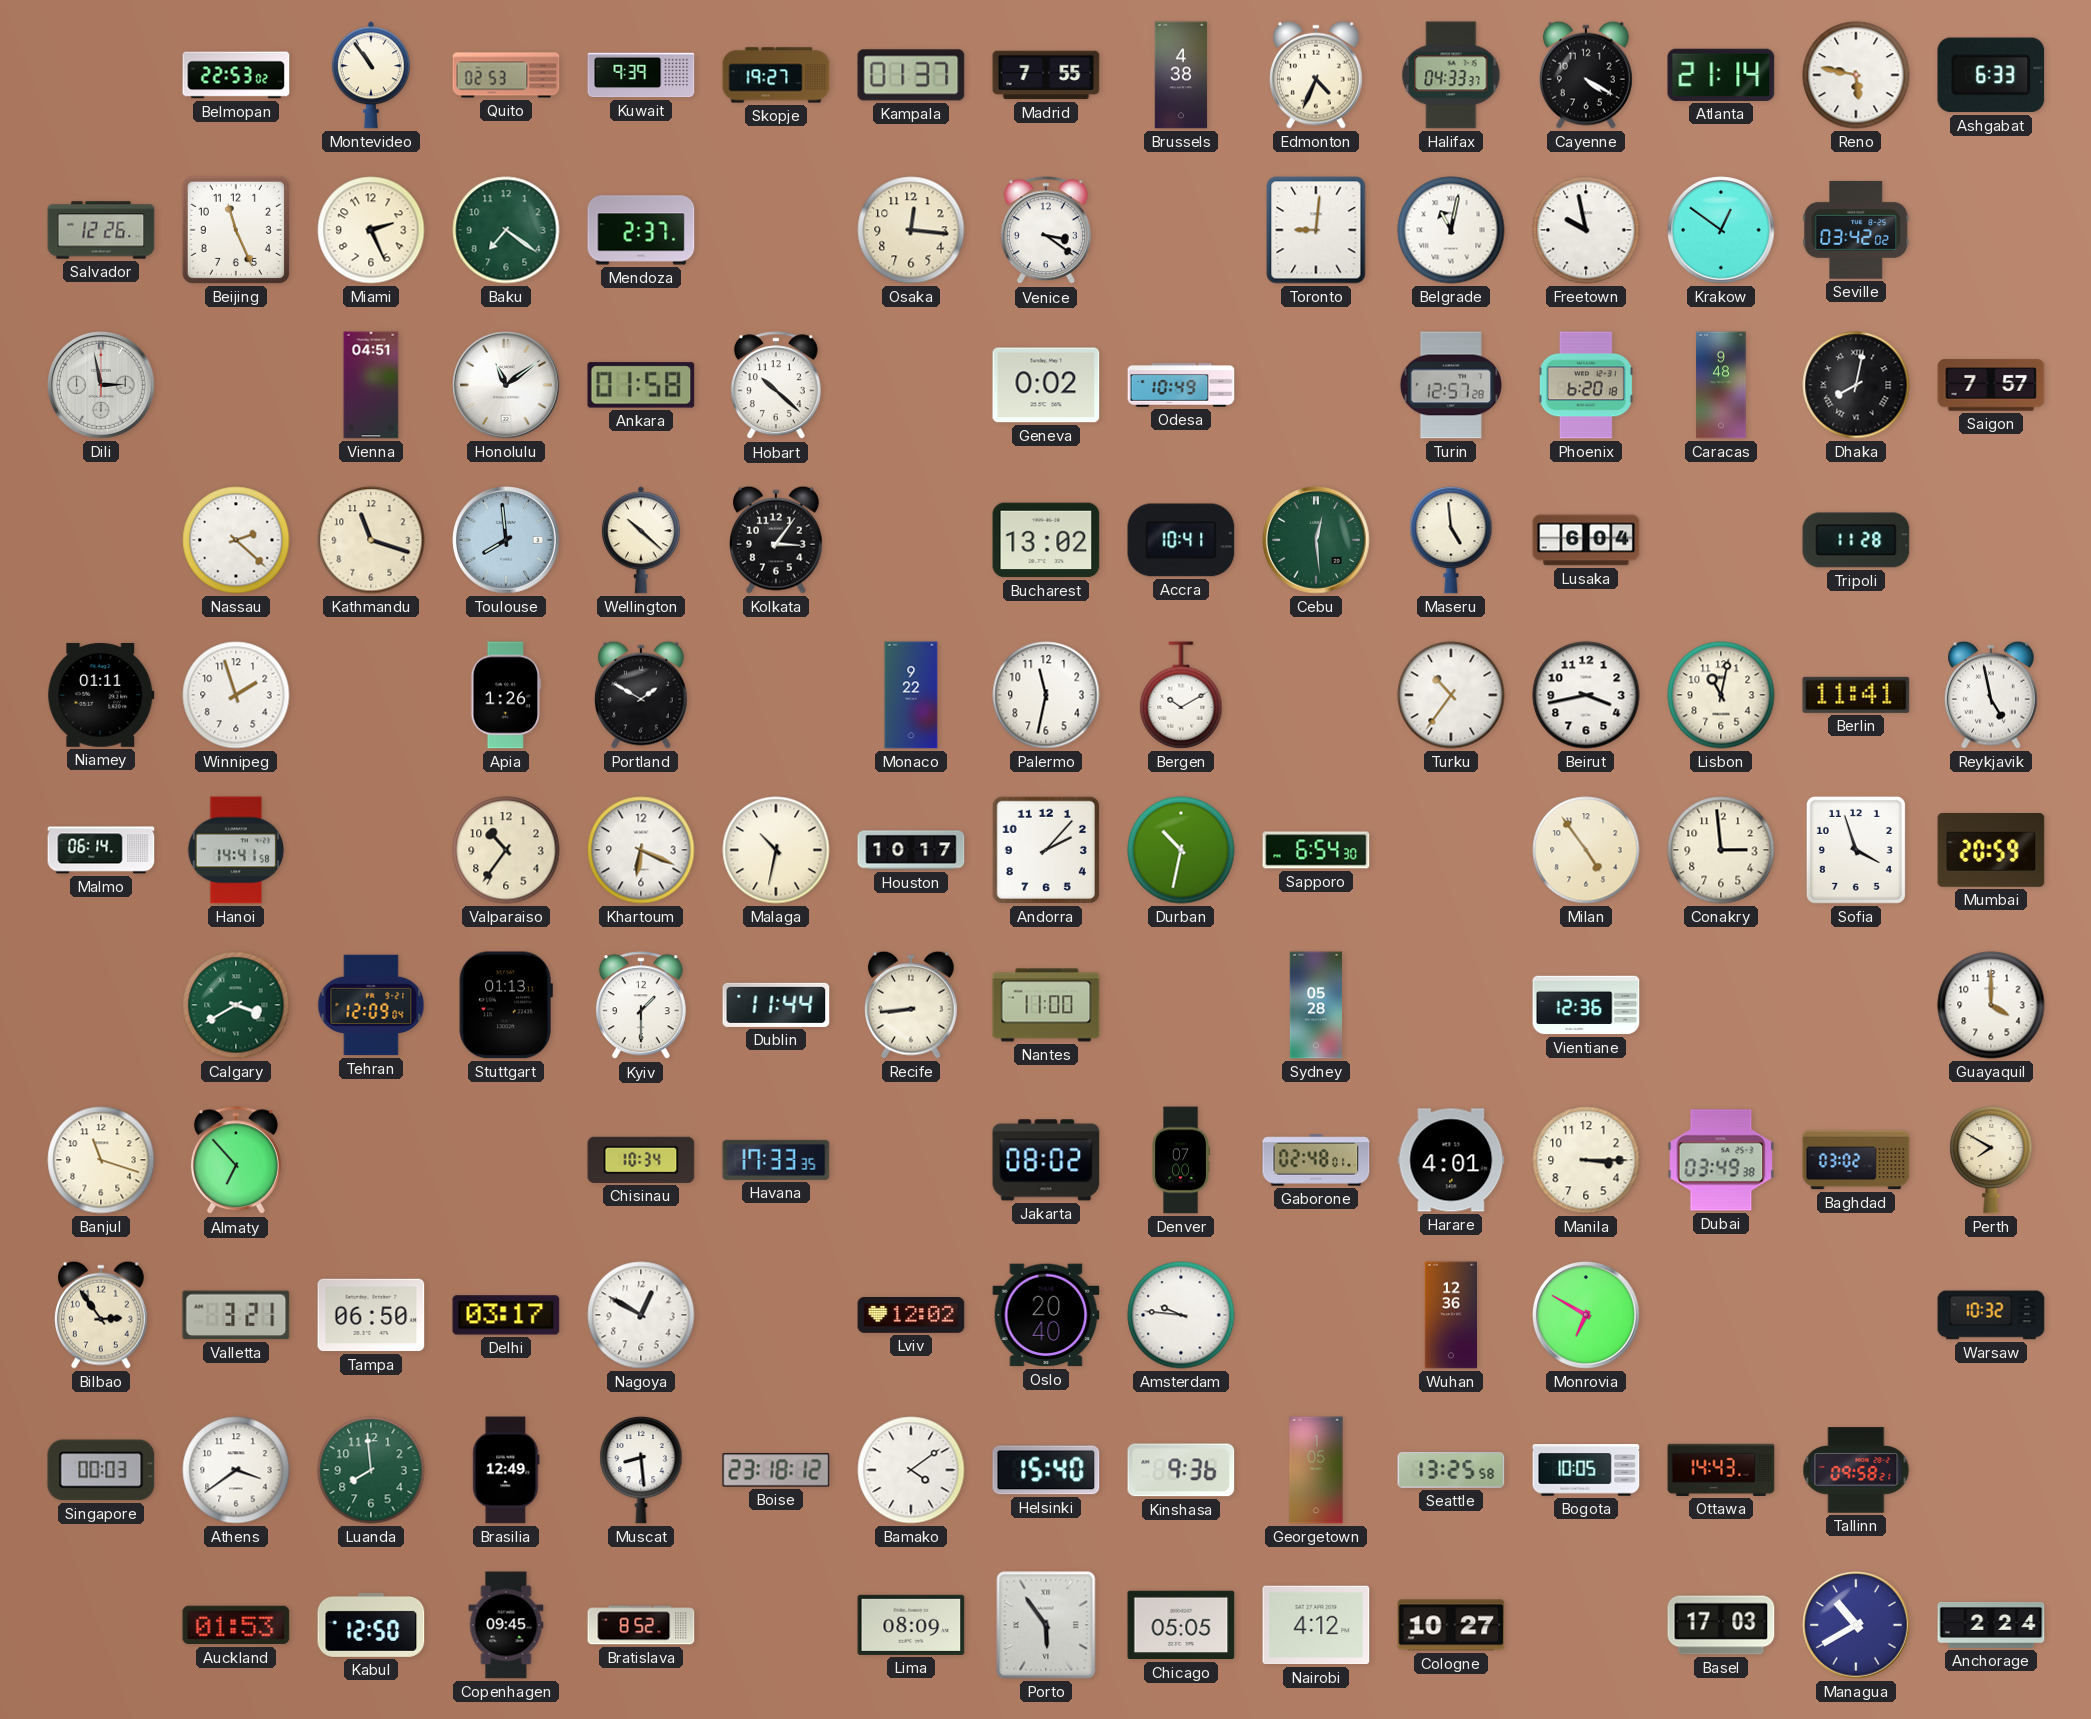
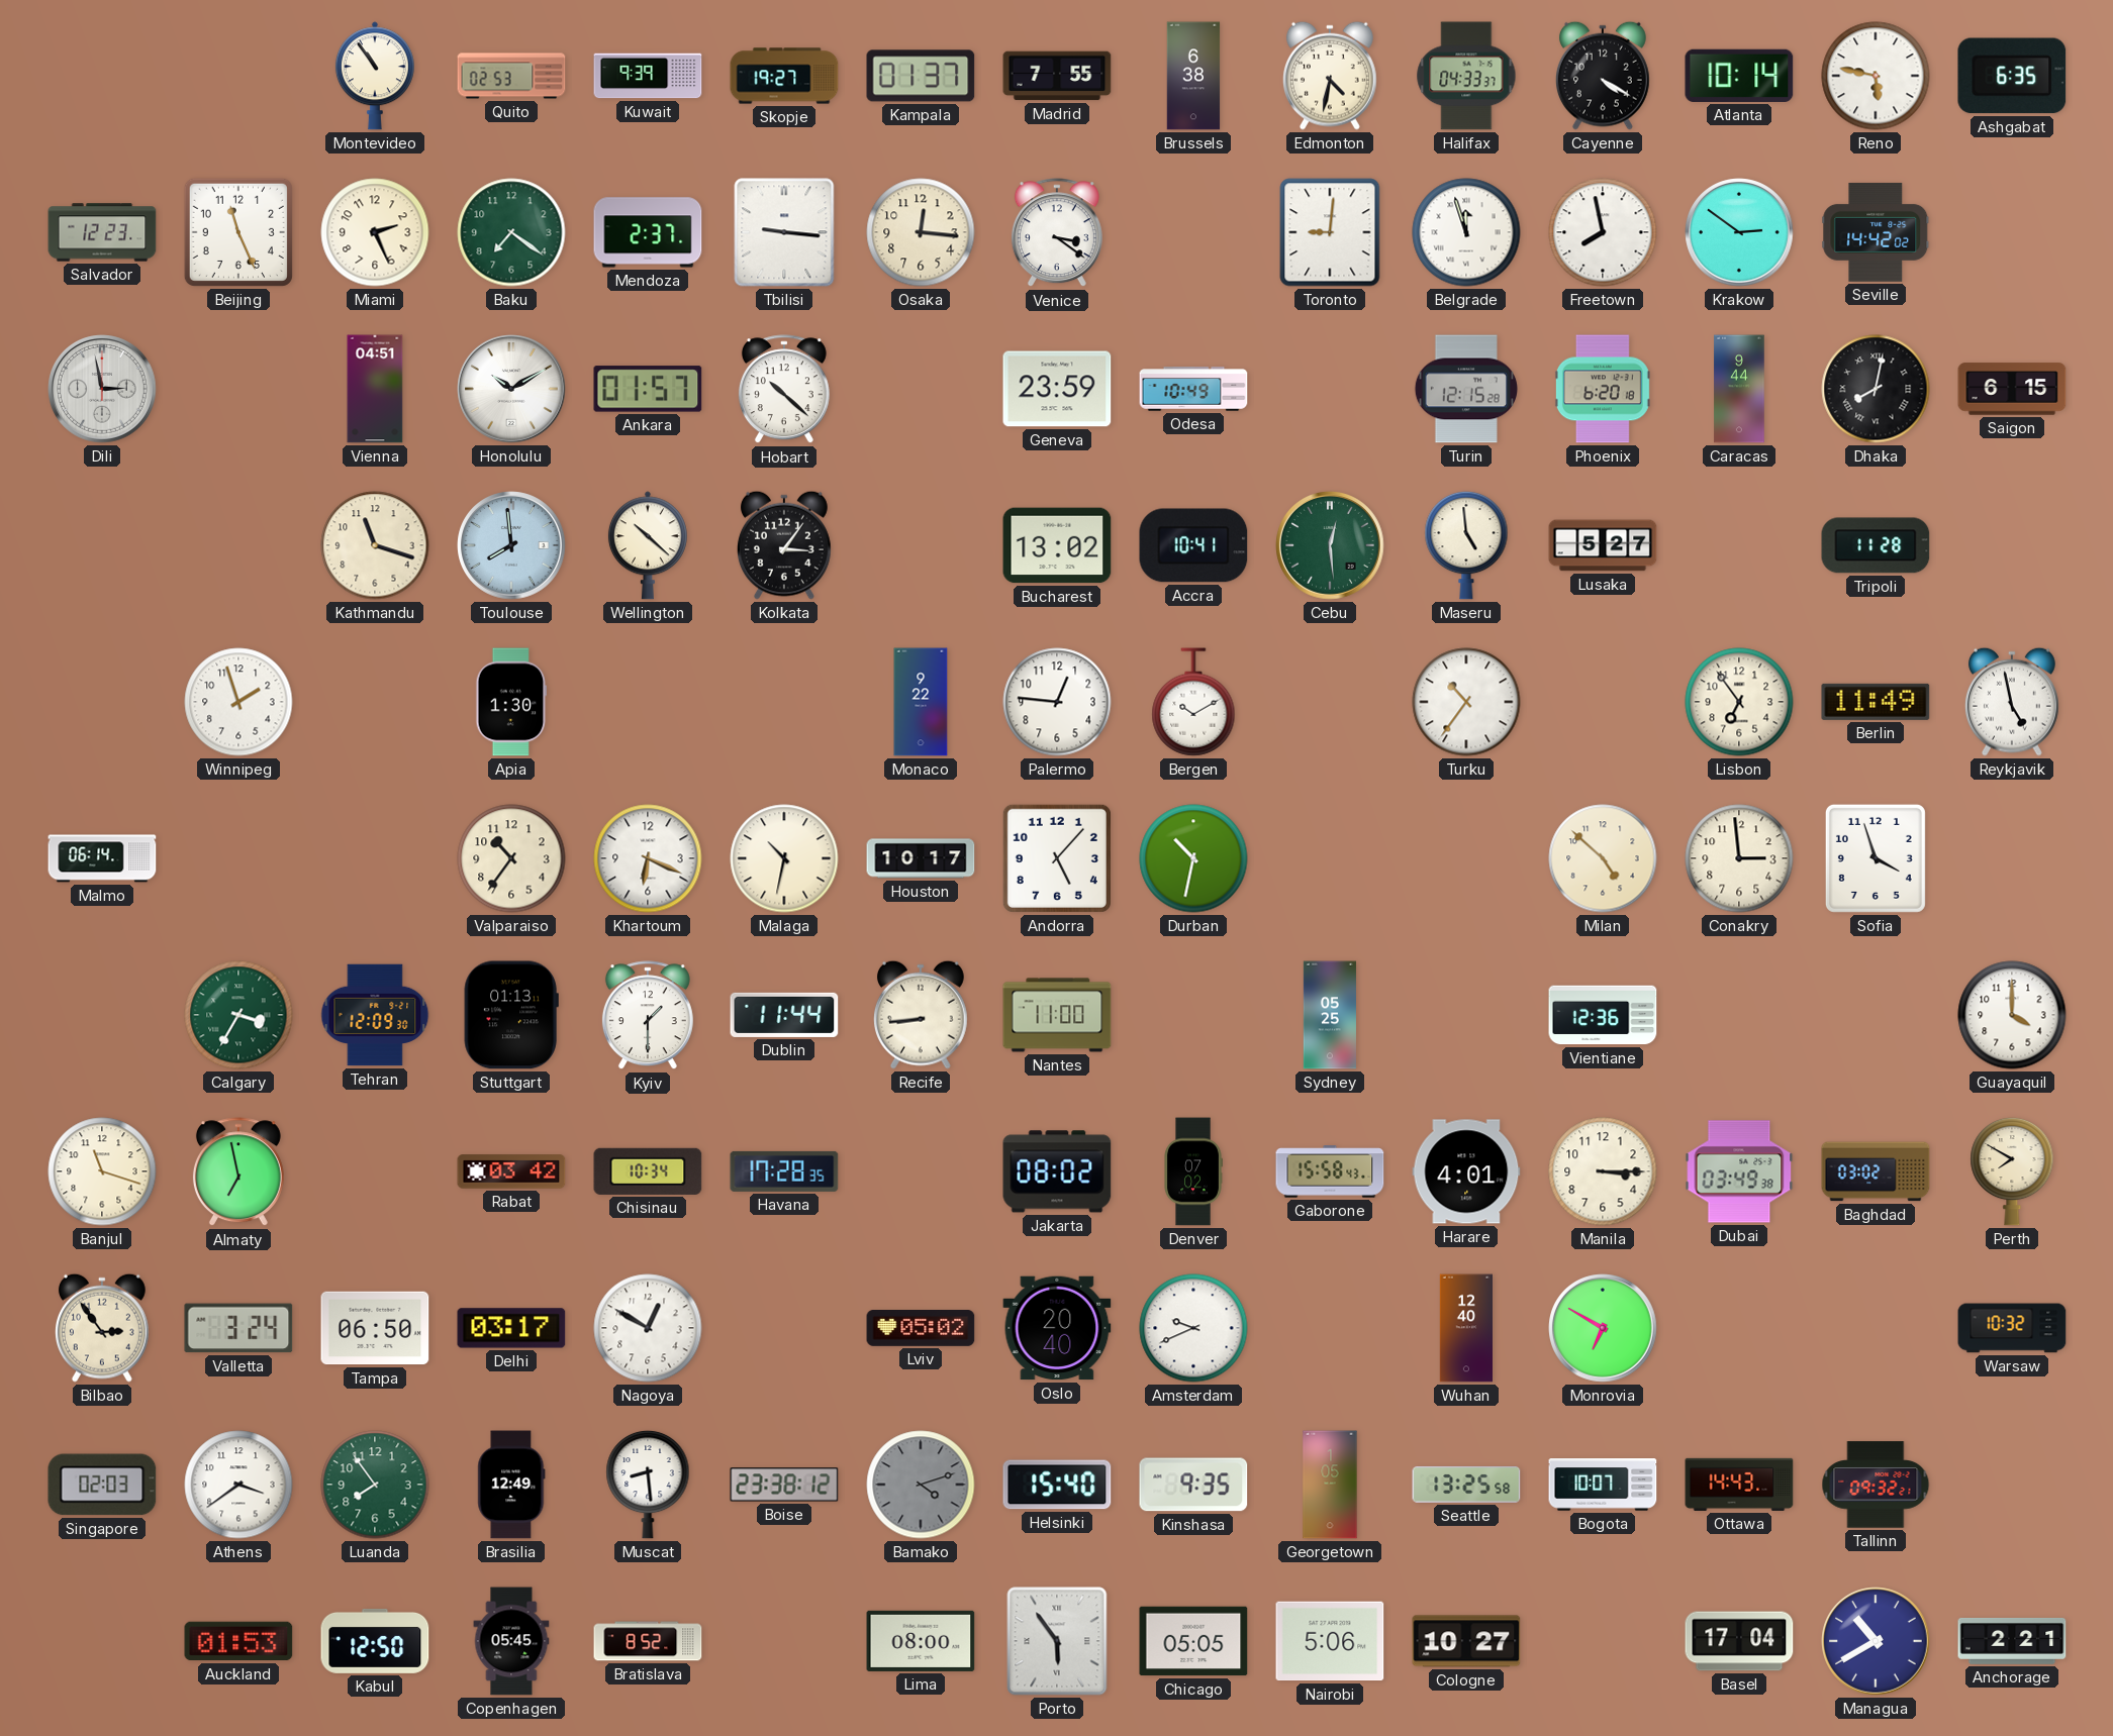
Belmopan: 22:53 -> none (236, 75)
Brussels: 4:38 -> 6:38 (1193, 76)
Edmonton: 4:34 -> 4:32 (1330, 76)
Atlanta: 21:14 -> 10:14 (1739, 76)
Ashgabat: 6:33 -> 6:35 (2012, 76)
Salvador: 12:26 -> 12:23 (102, 232)
Tbilisi: none -> 9:16 (784, 232)
Belgrade: 11:02 -> 11:57 (1466, 232)
Freetown: 9:58 -> 7:58 (1603, 232)
Krakow: 12:51 -> 2:51 (1739, 232)
Seville: 03:42 -> 14:42 (1876, 232)
Honolulu: 11:09 -> 10:10 (511, 389)
Ankara: 01:58 -> 01:57 (648, 389)
Geneva: 0:02 -> 23:59 (1057, 389)
Turin: 12:57 -> 12:15 (1466, 389)
Caracas: 9:48 -> 9:44 (1739, 389)
Saigon: 7:57 -> 6:15 (2012, 389)
Nassau: 2:22 -> none (236, 540)
Lusaka: 6:04 -> 5:27 (1603, 545)
Niamey: 01:11 -> none (101, 695)
Apia: 1:26 -> 1:30 (511, 702)
Portland: 1:50 -> none (641, 695)
Palermo: 11:32 -> 12:46 (1057, 702)
Beirut: 3:43 -> none (1586, 695)
Lisbon: 11:02 -> 6:54 (1739, 702)
Berlin: 11:41 -> 11:49 (1876, 702)
Hanoi: 14:41 -> none (236, 850)
Andorra: 2:07 -> 5:07 (1057, 858)
Sapporo: 6:54 -> none (1316, 850)
Milan: 4:54 -> 4:52 (1603, 858)
Mumbai: 20:59 -> none (1991, 851)
Calgary: 3:40 -> 3:35 (238, 1015)
Tehran: 12:09:04 -> 12:09:30 (375, 1015)
Sydney: 05:28 -> 05:25 (1330, 1015)
Almaty: 6:53 -> 6:58 (238, 1172)
Rabat: none -> 03:42 (511, 1171)
Havana: 17:33 -> 17:28 (784, 1171)
Denver: 07:00 -> 07:02 (1193, 1171)
Gaborone: 02:48 -> 15:58 (1330, 1171)
Valletta: 3:21 -> 3:24 (238, 1328)
Lviv: 12:02 -> 05:02 (921, 1329)
Amsterdam: 9:46 -> 9:41 (1193, 1328)
Wuhan: 12:36 -> 12:40 (1466, 1328)
Singapore: 00:03 -> 02:03 (102, 1485)
Luanda: 7:59 -> 7:54 (375, 1485)
Boise: 23:18 -> 23:38 (784, 1485)
Bamako: 4:09 -> 4:12 (921, 1485)
Bamako dial: white -> grey (921, 1485)
Kinshasa: 9:36 -> 9:35 (1193, 1485)
Bogota: 10:05 -> 10:07 (1603, 1485)
Tallinn: 09:58 -> 09:32 (1876, 1485)
Copenhagen: 09:45 -> 05:45 (511, 1641)
Lima: 08:09 -> 08:00 (921, 1641)
Nairobi: 4:12 -> 5:06 (1330, 1641)
Basel: 17:03 -> 17:04 (1739, 1641)
Anchorage: 2:24 -> 2:21 (2012, 1641)
